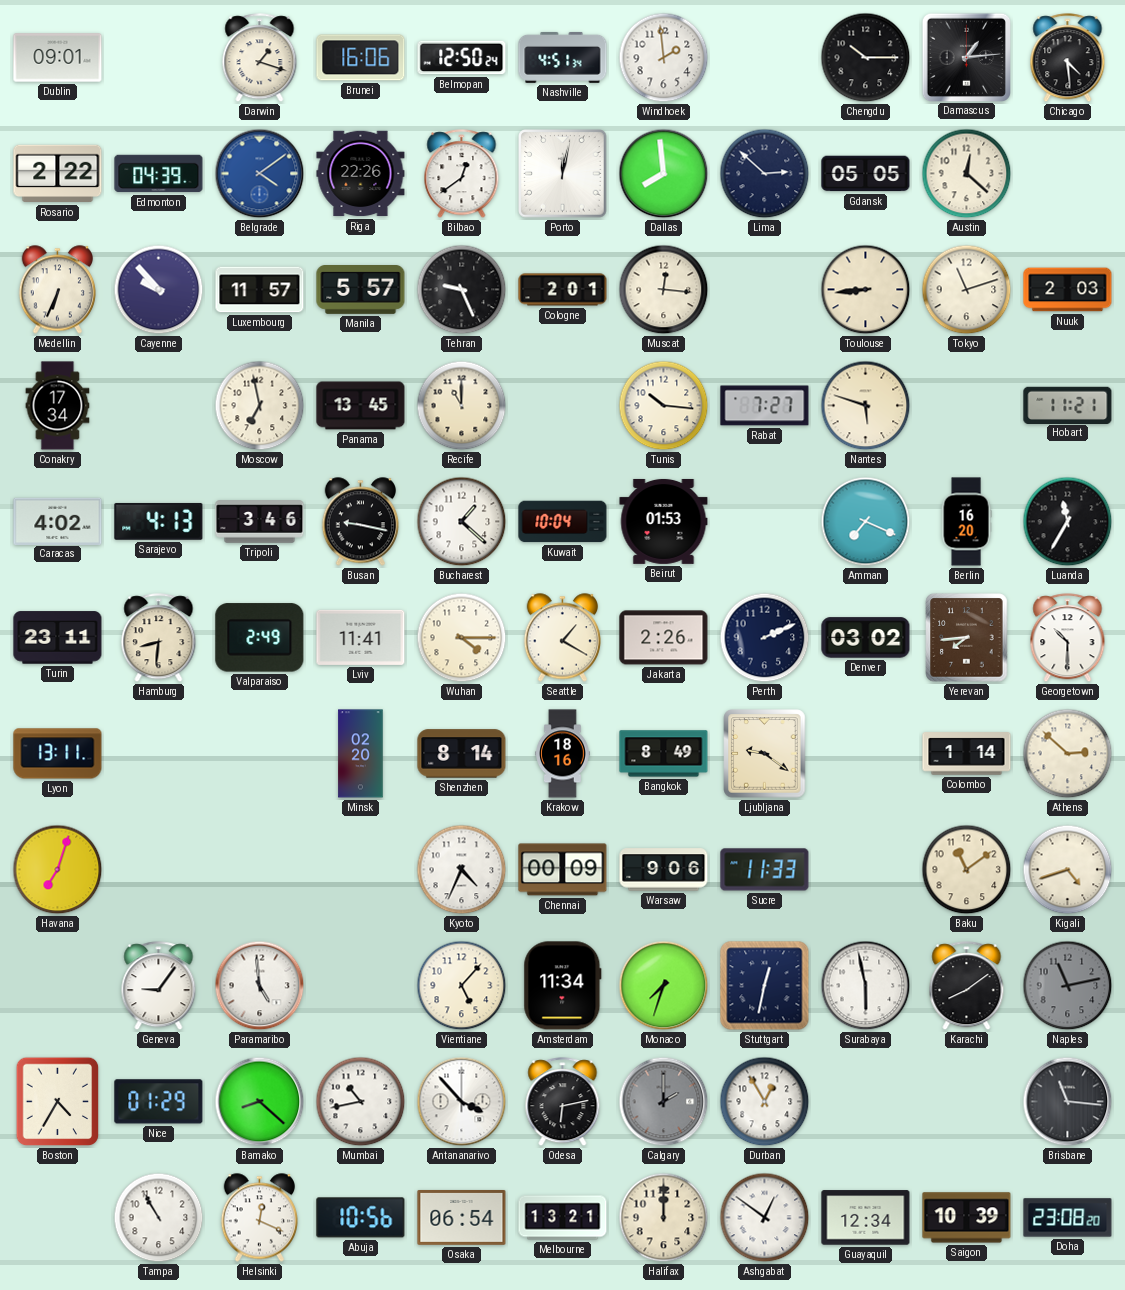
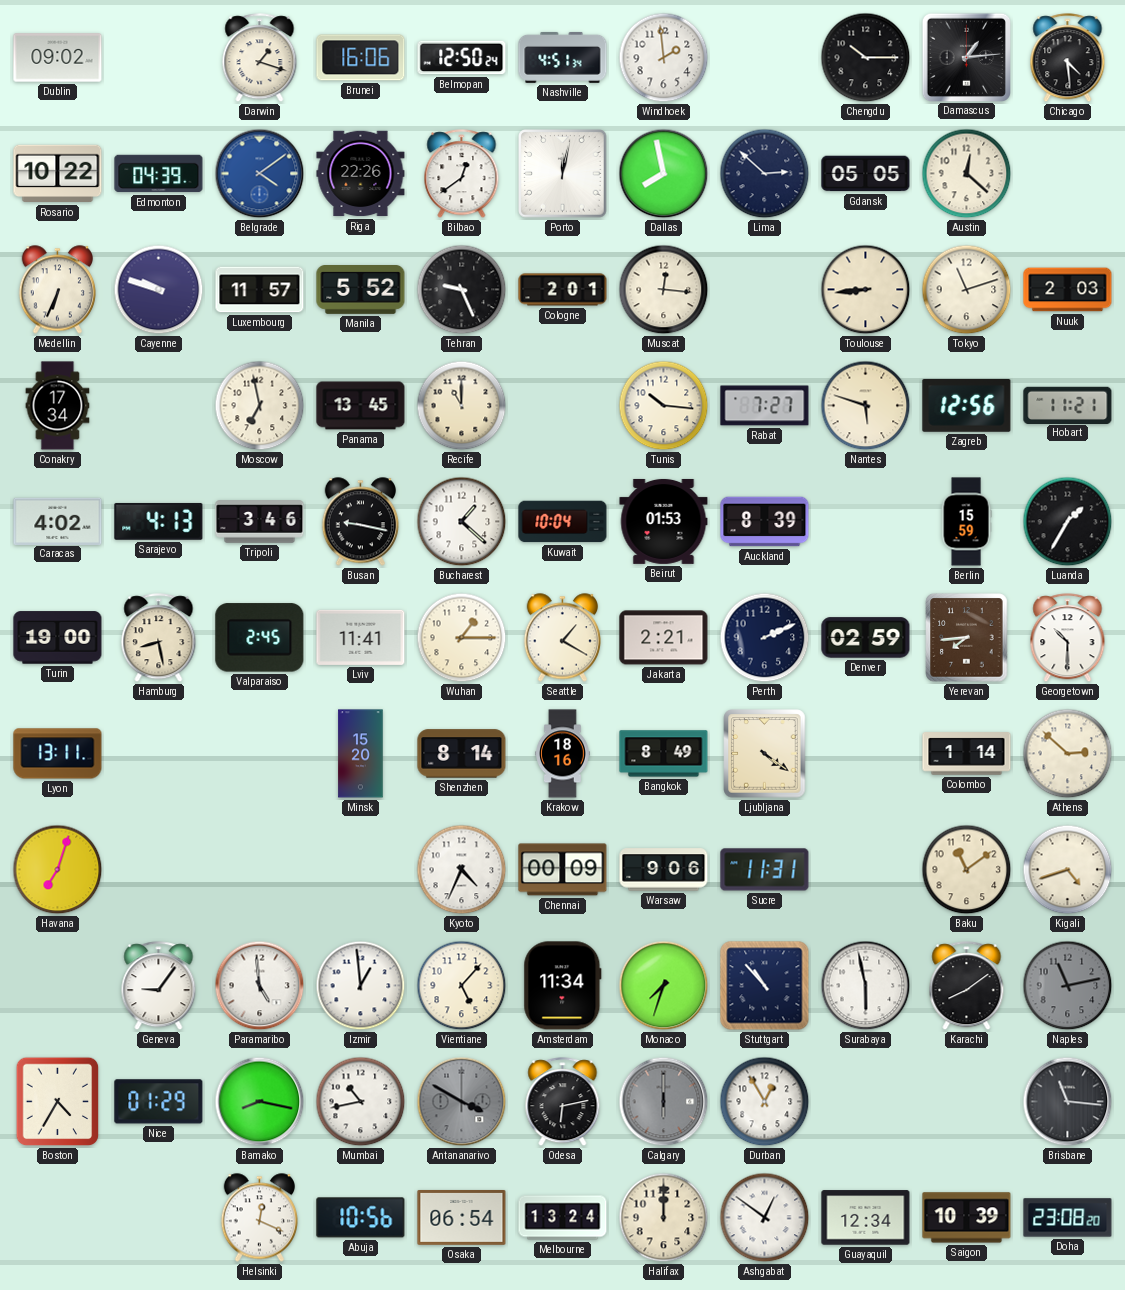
Dublin: 09:01 -> 09:02 (58, 58)
Rosario: 2:22 -> 10:22 (58, 174)
Dallas: 7:59 -> 7:58 (664, 174)
Cayenne: 9:53 -> 9:48 (159, 290)
Manila: 5:57 -> 5:52 (361, 290)
Zagreb: none -> 12:56 (967, 405)
Auckland: none -> 8:39 (765, 522)
Amman: 7:19 -> none (866, 522)
Berlin: 16:20 -> 15:59 (966, 522)
Luanda: 11:35 -> 1:35 (1068, 522)
Turin: 23:11 -> 19:00 (58, 638)
Hamburg: 8:31 -> 8:28 (159, 638)
Valparaiso: 2:49 -> 2:45 (260, 638)
Wuhan: 4:15 -> 1:15 (462, 638)
Jakarta: 2:26 -> 2:21 (664, 638)
Denver: 03:02 -> 02:59 (866, 638)
Minsk: 02:20 -> 15:20 (361, 754)
Ljubljana: 9:21 -> 4:21 (765, 754)
Sucre: 11:33 -> 11:31 (765, 870)
Izmir: none -> 12:59 (361, 986)
Stuttgart: 12:32 -> 10:53 (765, 986)
Bamako: 8:22 -> 8:17 (260, 1102)
Antananarivo: 3:53 -> 3:50 (462, 1102)
Antananarivo dial: white -> grey (462, 1102)
Calgary: 2:00 -> 6:00 (664, 1102)
Tampa: 10:55 -> none (159, 1218)
Melbourne: 13:21 -> 13:24 (563, 1218)
